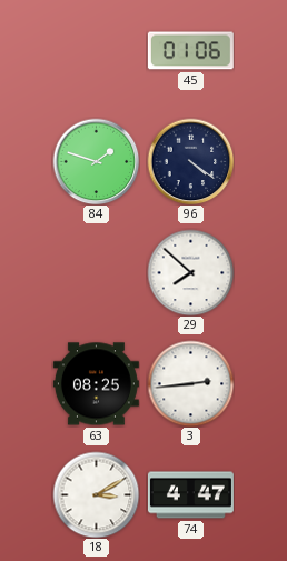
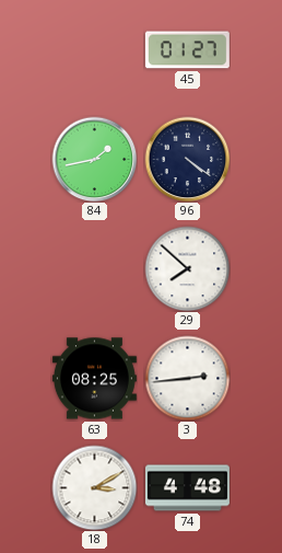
45: 01:06 -> 01:27 (187, 50)
84: 1:48 -> 1:43 (94, 159)
74: 4:47 -> 4:48 (187, 488)
